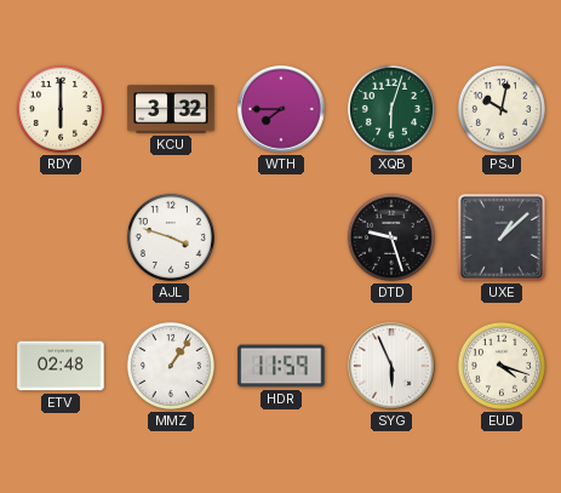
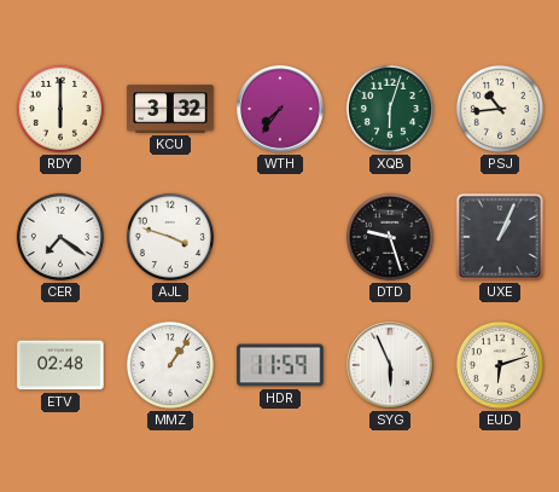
WTH: 7:45 -> 7:36 (280, 109)
PSJ: 10:02 -> 10:44 (500, 109)
CER: none -> 7:21 (60, 237)
UXE: 1:08 -> 1:04 (500, 237)
EUD: 4:18 -> 6:12 (500, 365)
